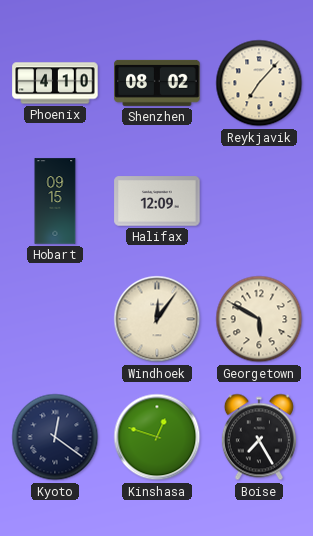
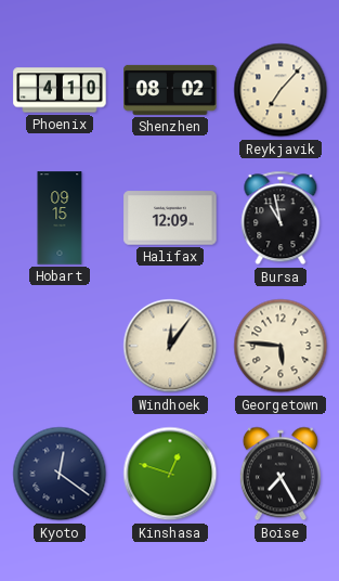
Bursa: none -> 10:58 (281, 218)
Georgetown: 5:50 -> 5:46 (281, 346)
